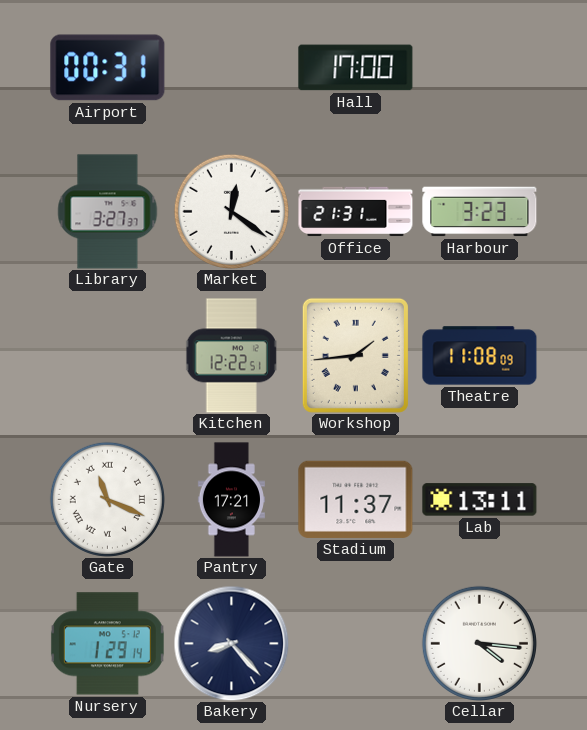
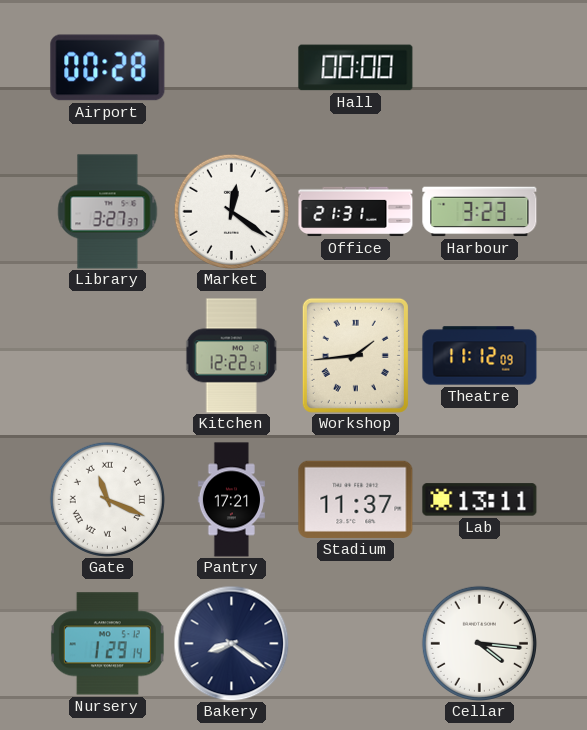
Airport: 00:31 -> 00:28 (108, 68)
Hall: 17:00 -> 00:00 (356, 68)
Theatre: 11:08 -> 11:12 (480, 356)
Bakery: 8:23 -> 8:21 (231, 643)
